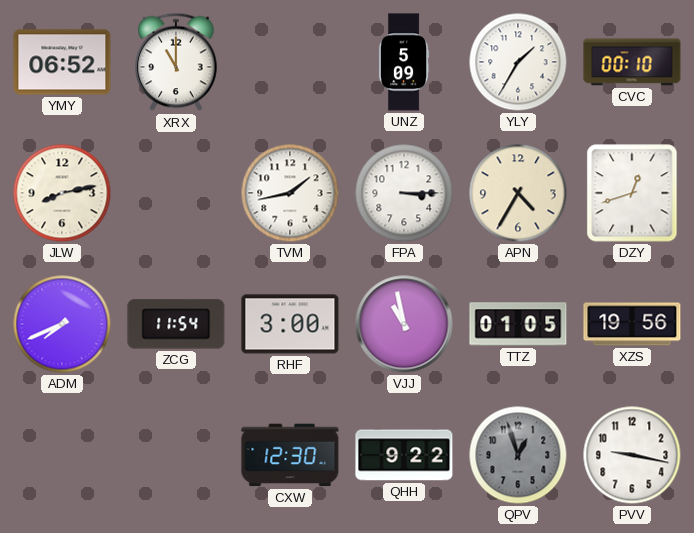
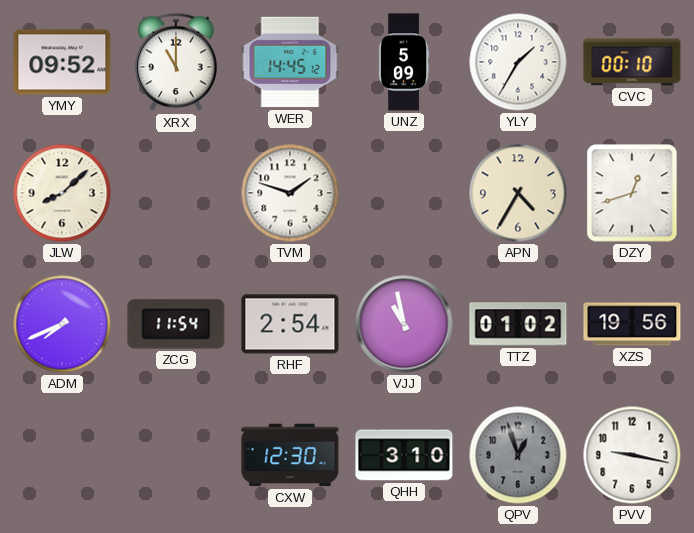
YMY: 06:52 -> 09:52 (62, 62)
WER: none -> 14:45 (290, 62)
JLW: 8:13 -> 8:08 (62, 193)
TVM: 1:43 -> 1:48 (290, 193)
FPA: 3:15 -> none (404, 193)
RHF: 3:00 -> 2:54 (290, 324)
TTZ: 01:05 -> 01:02 (518, 324)
QHH: 9:22 -> 3:10 (404, 455)
